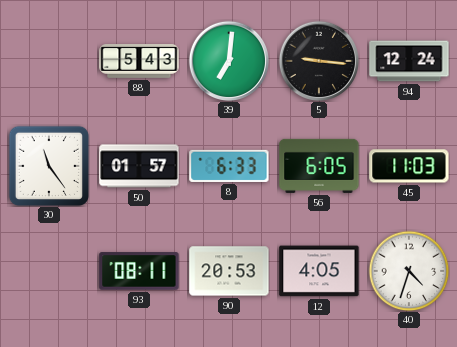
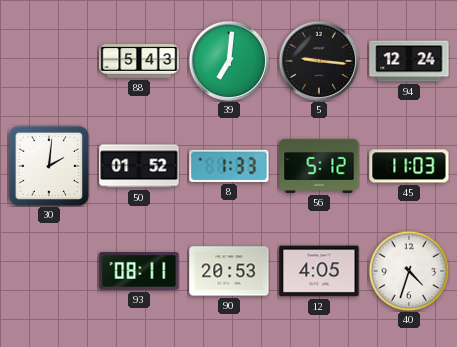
30: 11:24 -> 2:01 (48, 165)
50: 01:57 -> 01:52 (139, 166)
8: 6:33 -> 1:33 (229, 166)
56: 6:05 -> 5:12 (319, 166)
